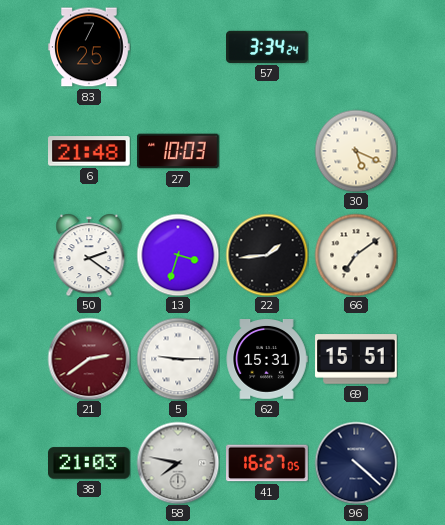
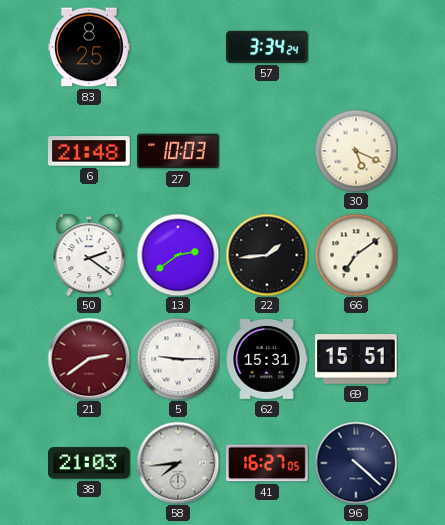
83: 7:25 -> 8:25 (89, 47)
13: 3:33 -> 2:39 (178, 255)
58: 7:47 -> 7:44 (178, 463)
